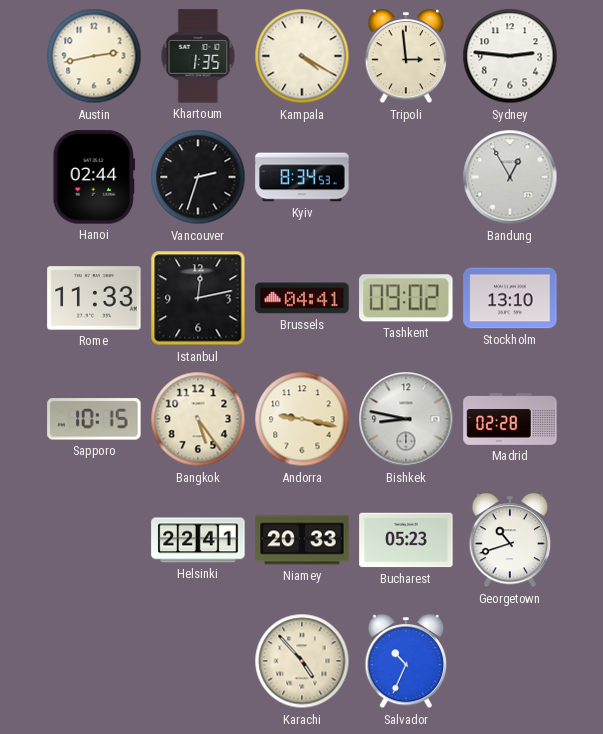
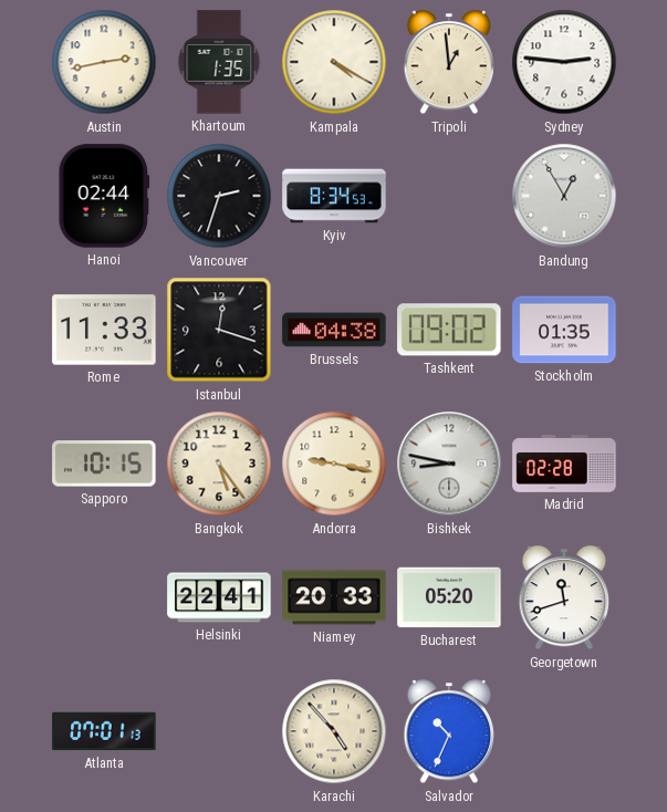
Tripoli: 2:59 -> 12:59 (449, 63)
Istanbul: 12:13 -> 12:18 (219, 330)
Brussels: 04:41 -> 04:38 (334, 330)
Stockholm: 13:10 -> 01:35 (564, 330)
Bucharest: 05:23 -> 05:20 (449, 597)
Georgetown: 10:42 -> 11:42 (564, 598)
Atlanta: none -> 07:01 (104, 731)
